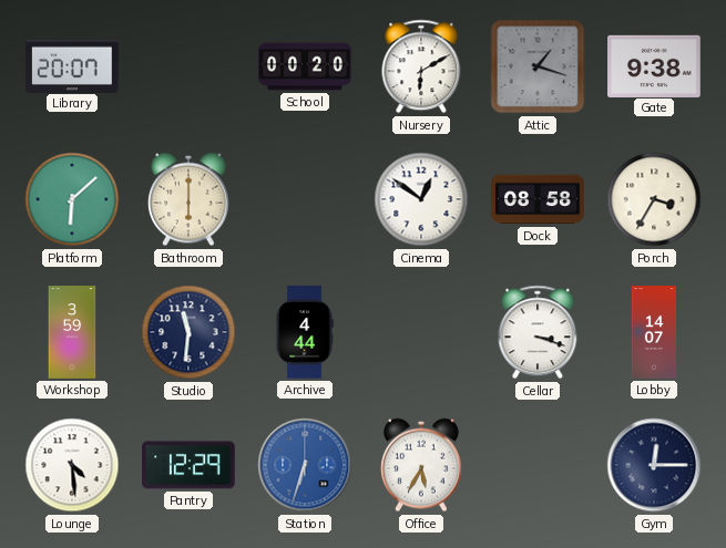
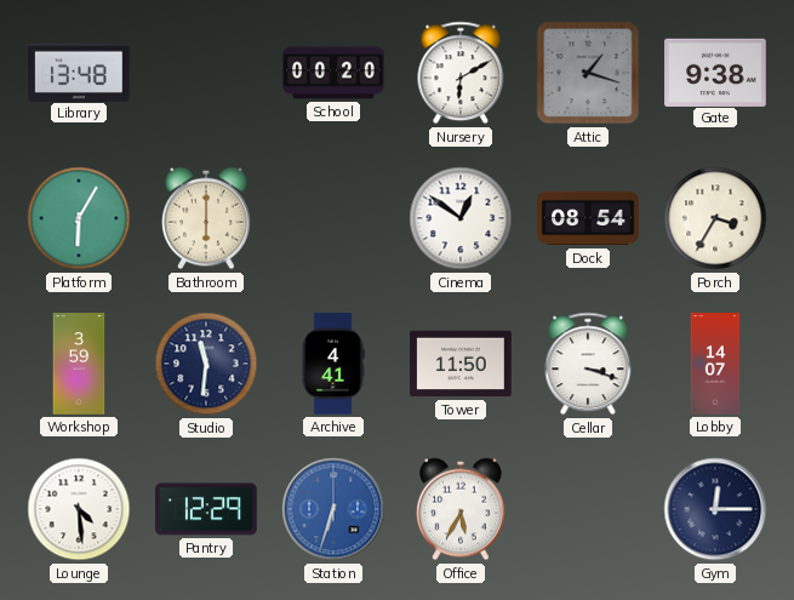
Library: 20:07 -> 13:48 (80, 72)
Platform: 6:08 -> 6:05 (79, 218)
Dock: 08:58 -> 08:54 (588, 218)
Archive: 4:44 -> 4:41 (333, 364)
Tower: none -> 11:50 (461, 364)
